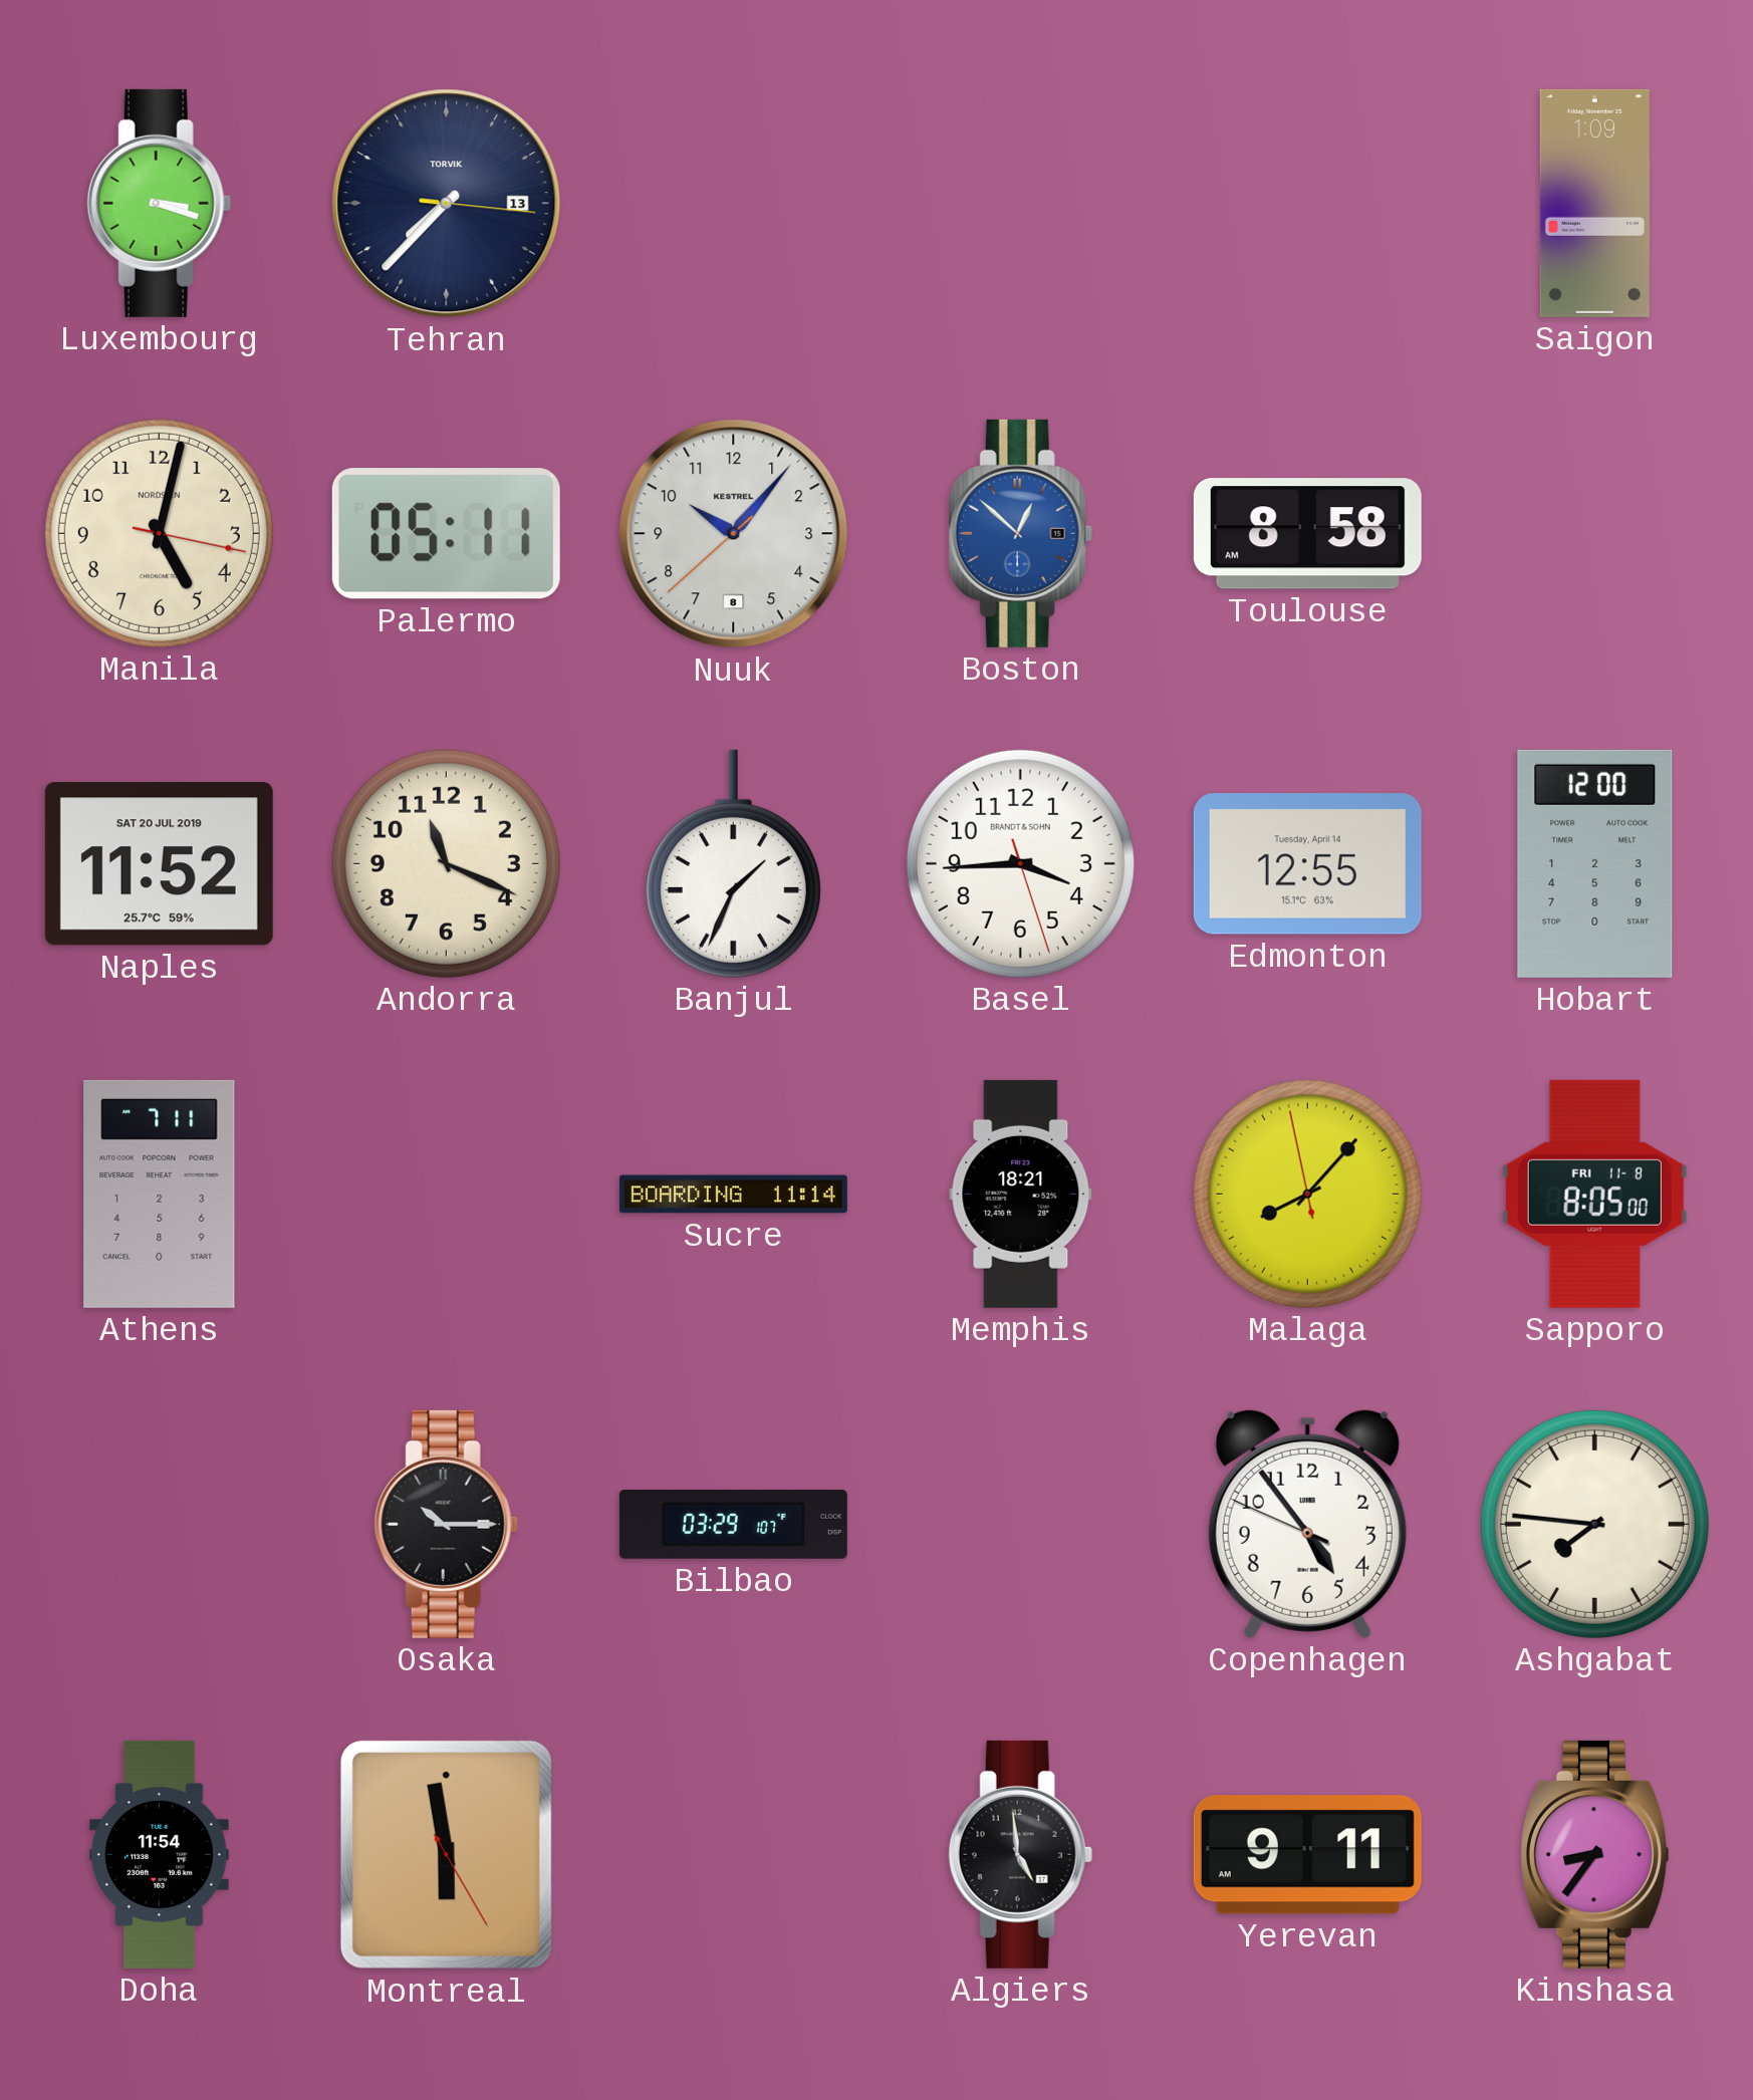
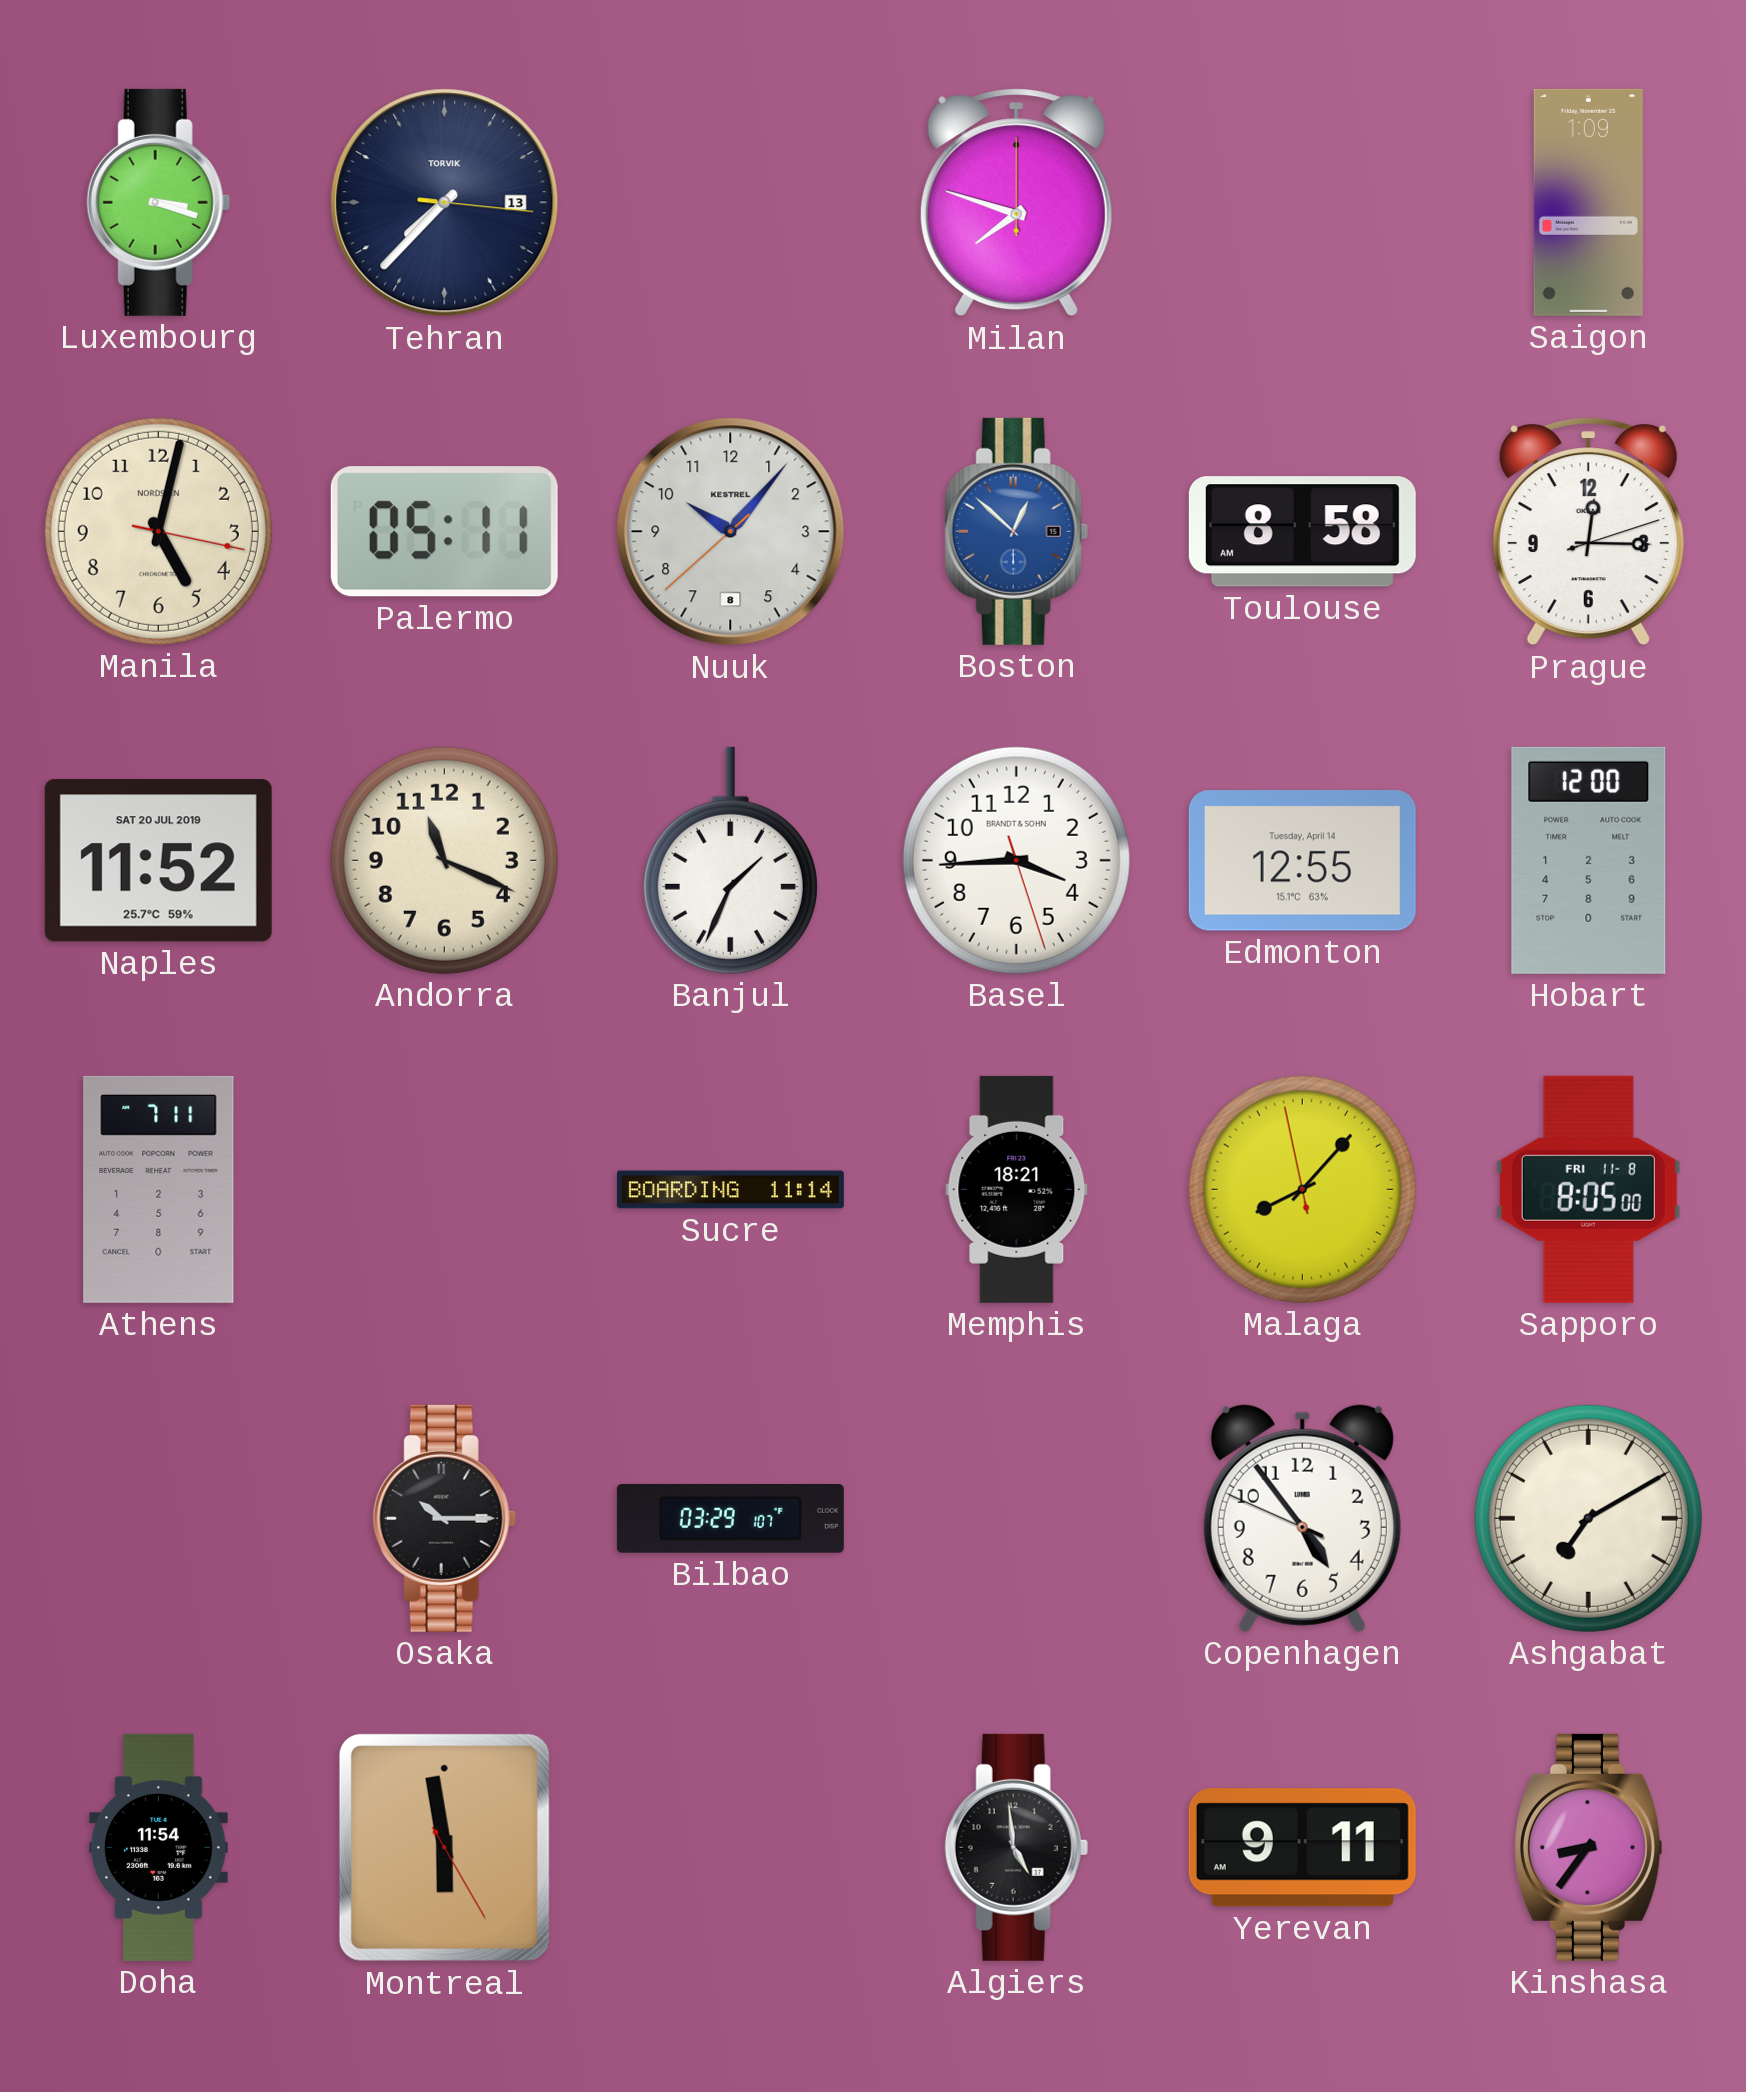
Milan: none -> 7:48 (1016, 203)
Prague: none -> 12:15 (1588, 532)
Ashgabat: 7:46 -> 7:10 (1588, 1518)
